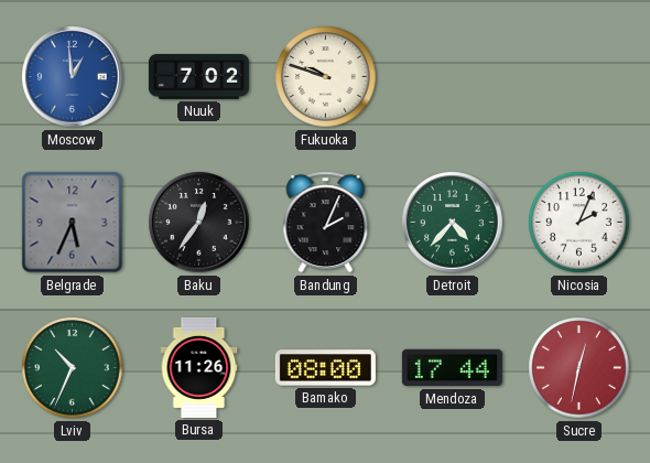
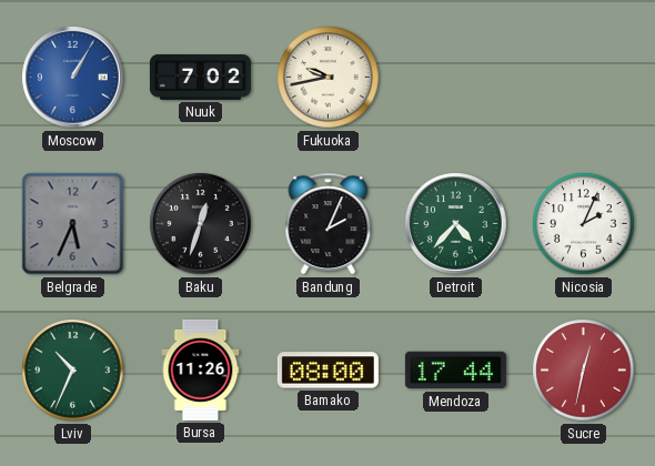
Moscow: 12:59 -> 1:05 (73, 78)
Fukuoka: 9:48 -> 9:43 (329, 78)
Baku: 12:36 -> 12:33 (201, 224)
